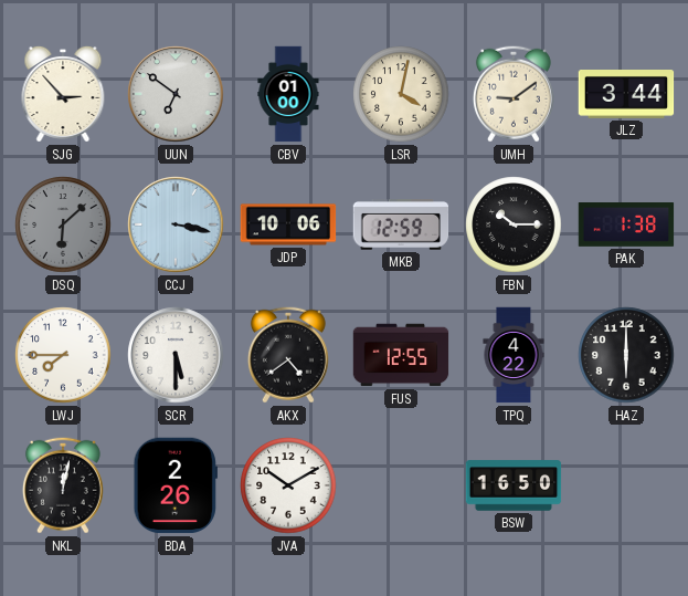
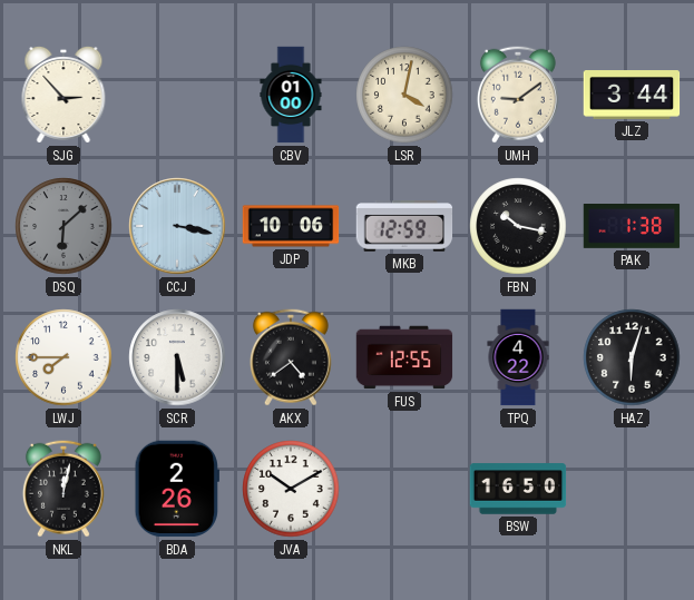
UUN: 6:51 -> none (176, 94)
FBN: 10:15 -> 10:17 (518, 226)
HAZ: 6:00 -> 6:03 (632, 357)
